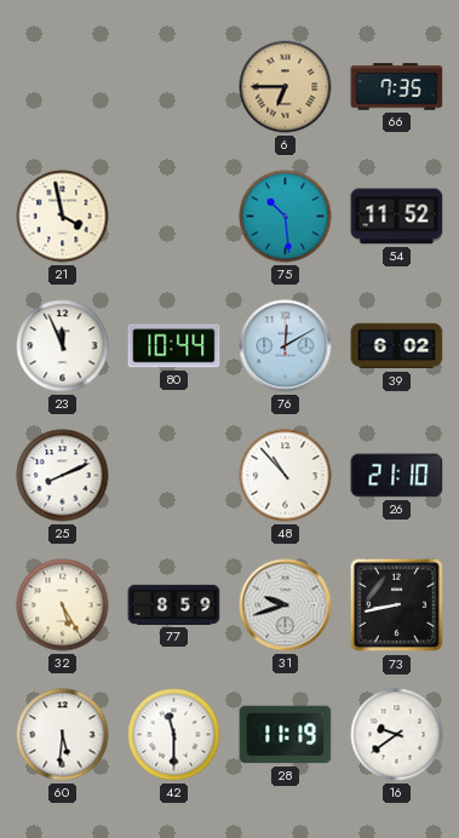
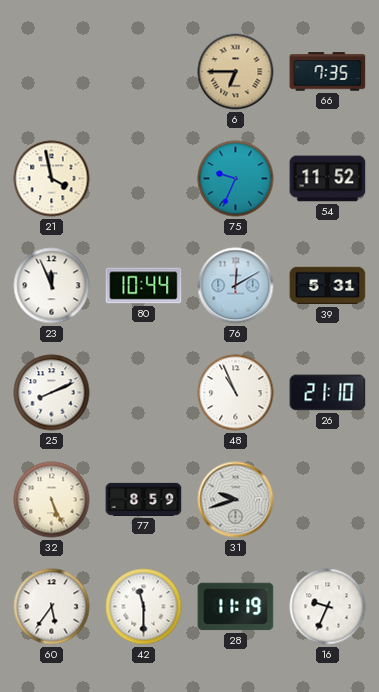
75: 10:29 -> 9:34 (236, 179)
39: 6:02 -> 5:31 (328, 286)
48: 10:53 -> 10:56 (236, 393)
32: 5:25 -> 5:26 (52, 500)
73: 8:43 -> none (397, 605)
60: 5:31 -> 5:36 (52, 607)
16: 9:39 -> 9:34 (328, 607)
